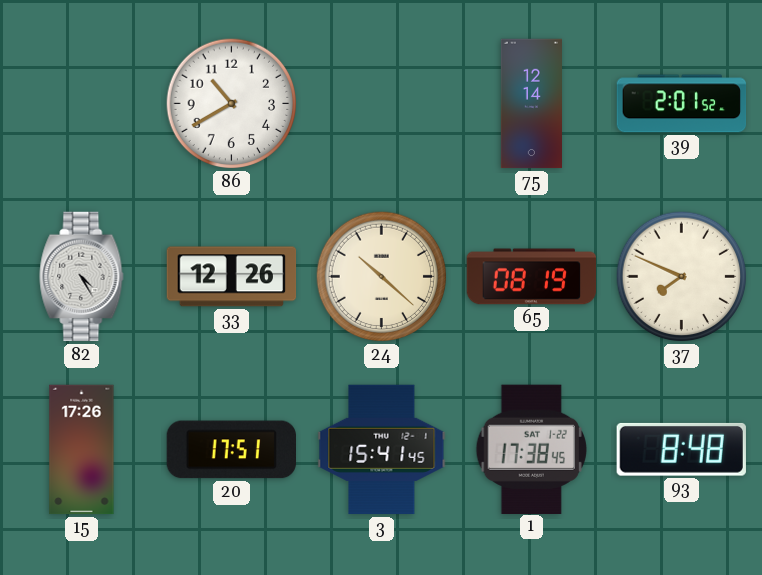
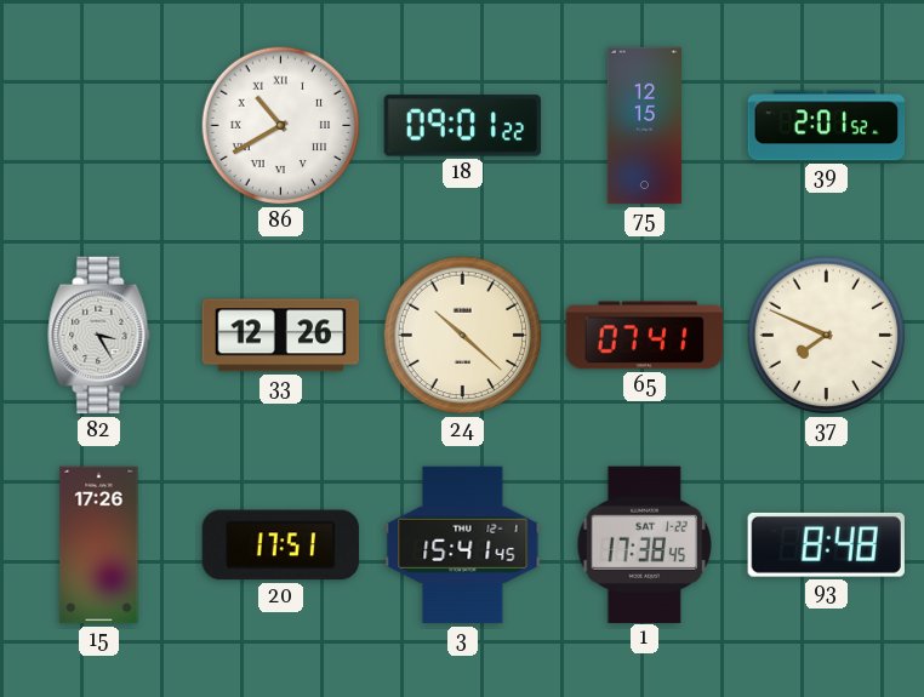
86 numerals: Arabic -> Roman (281, 126)
18: none -> 09:01 (462, 126)
75: 12:14 -> 12:15 (644, 126)
82: 4:25 -> 3:25 (99, 336)
65: 08:19 -> 07:41 (645, 336)
